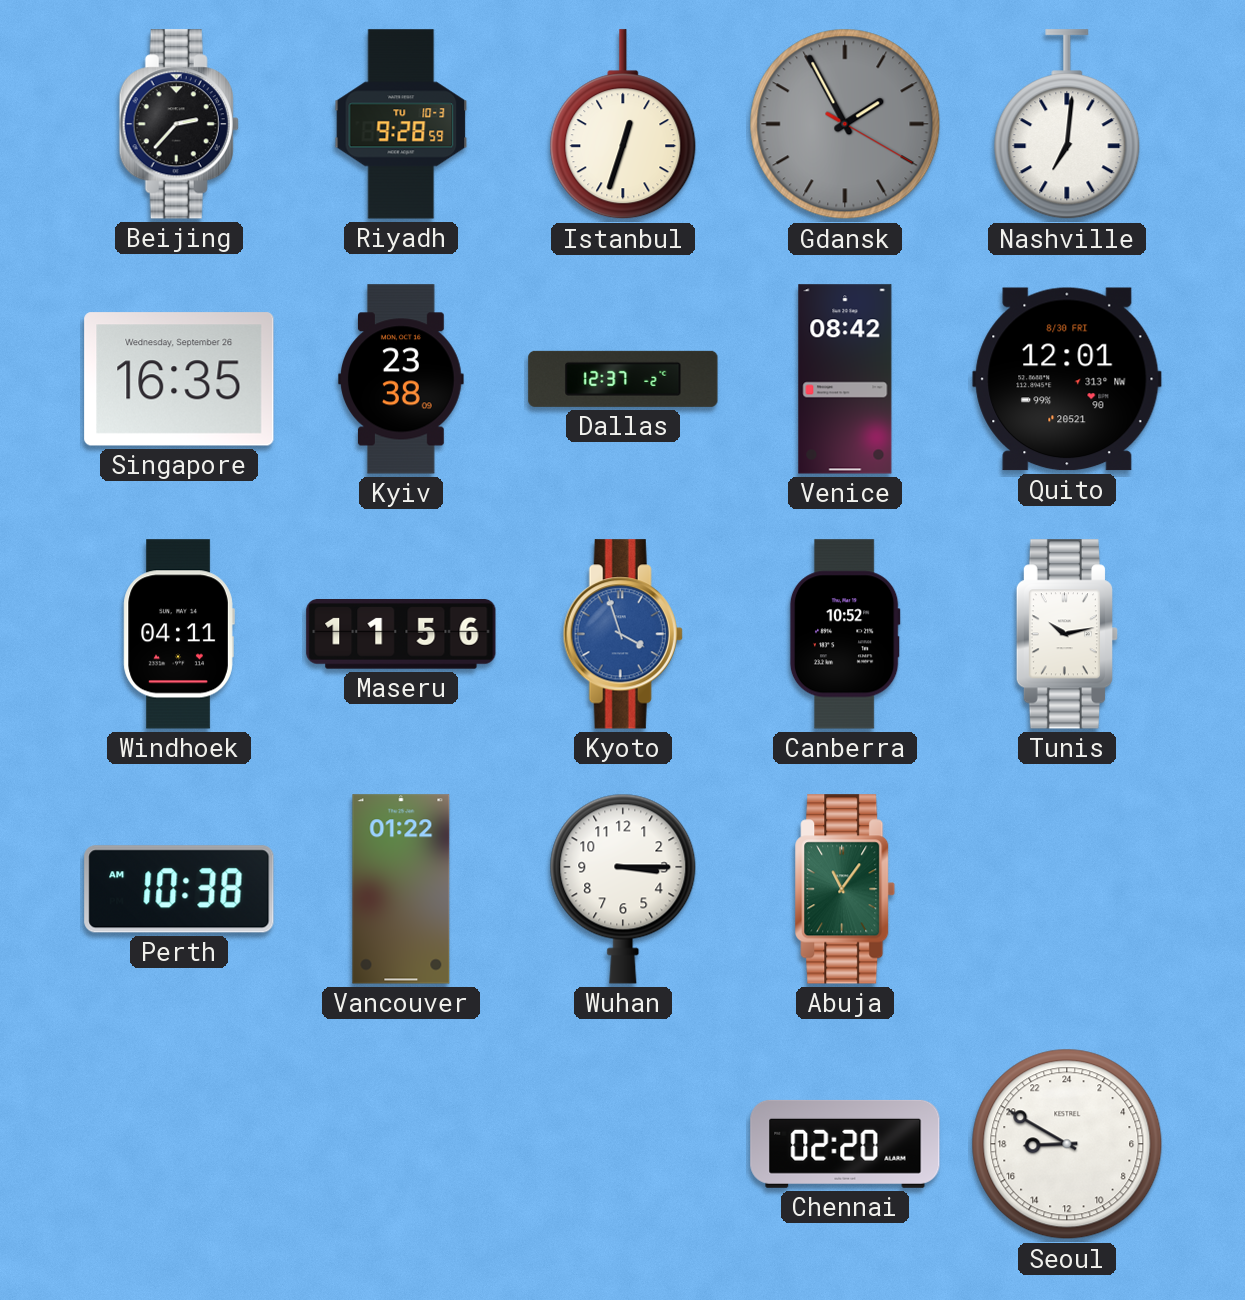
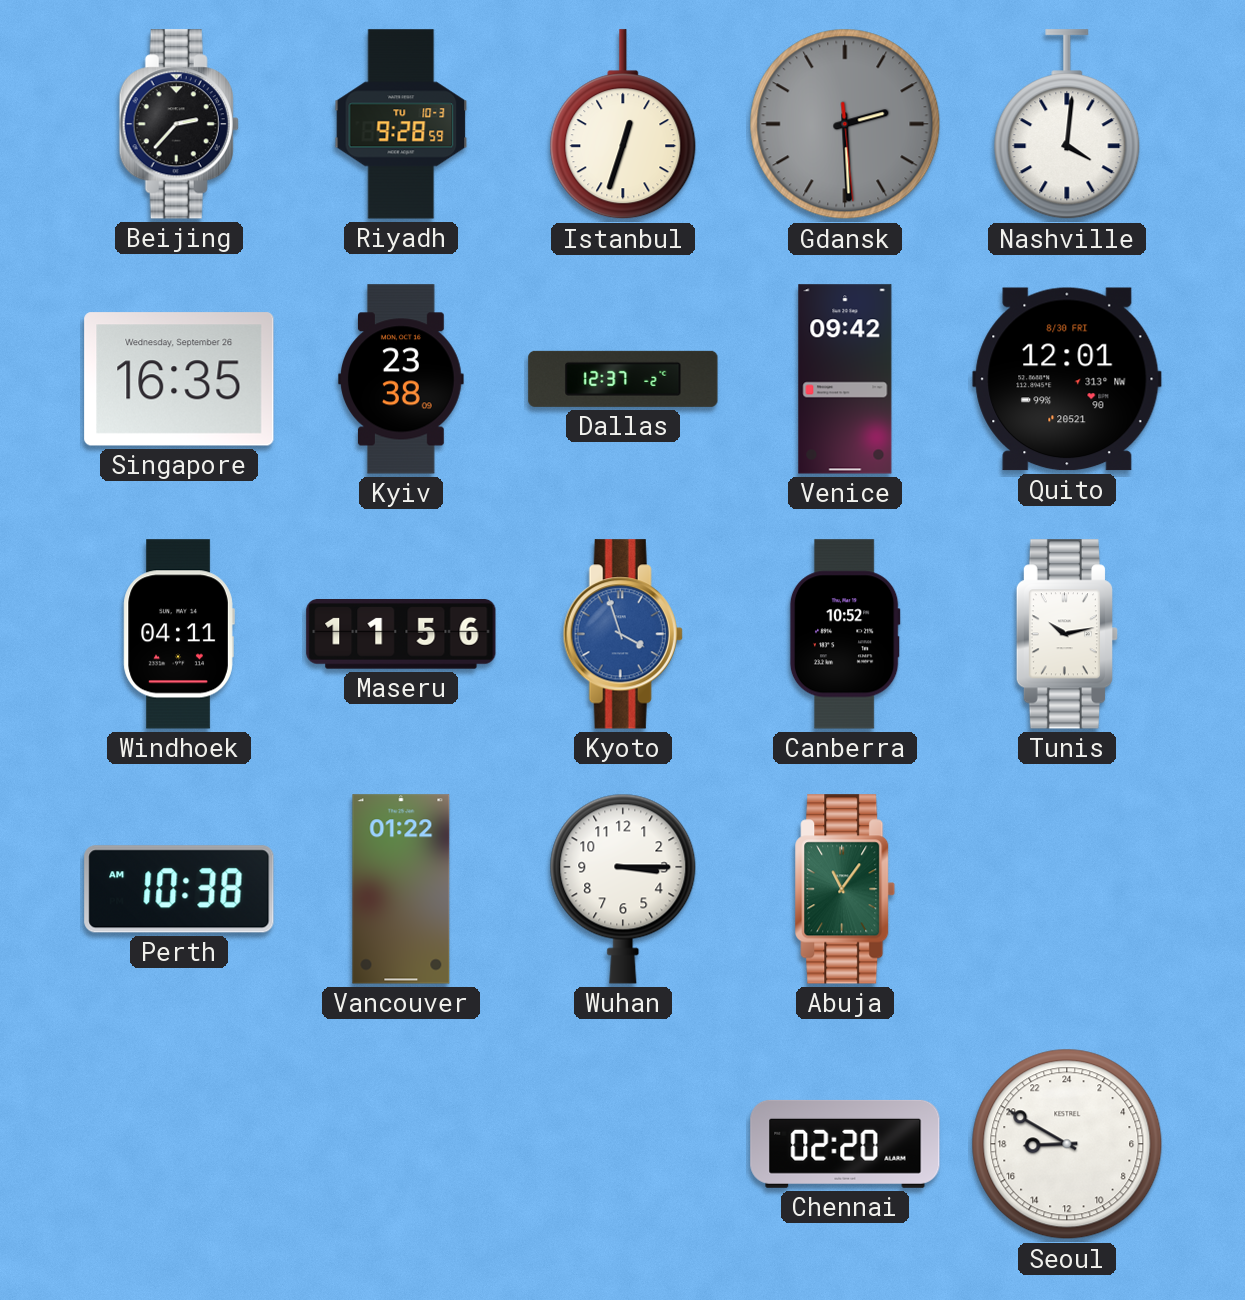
Gdansk: 1:55 -> 2:29 (845, 124)
Nashville: 7:01 -> 4:01 (1067, 125)
Venice: 08:42 -> 09:42 (845, 379)
